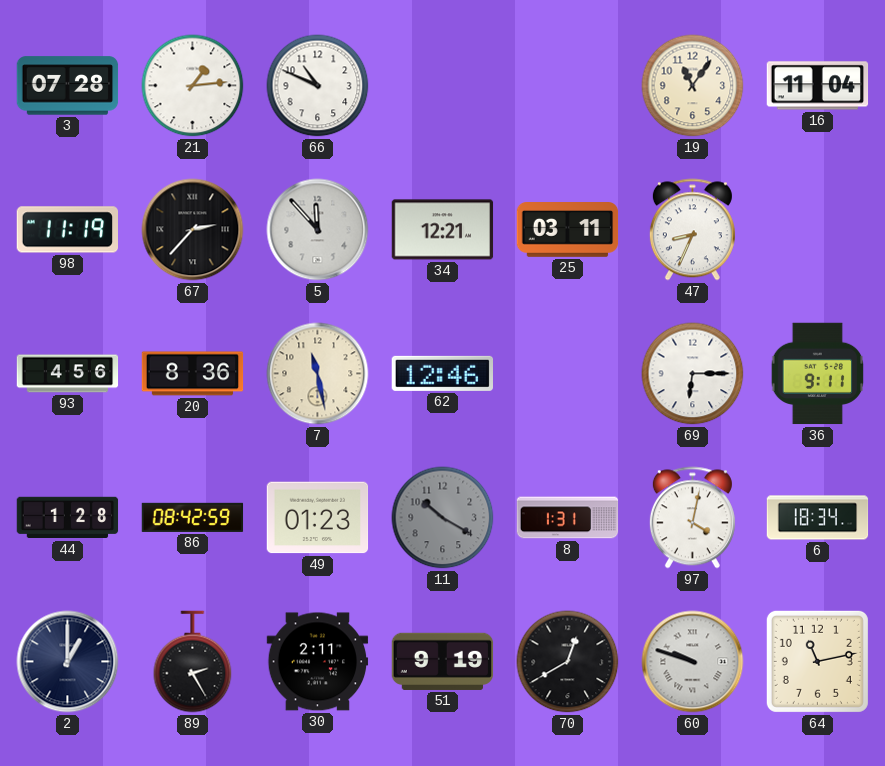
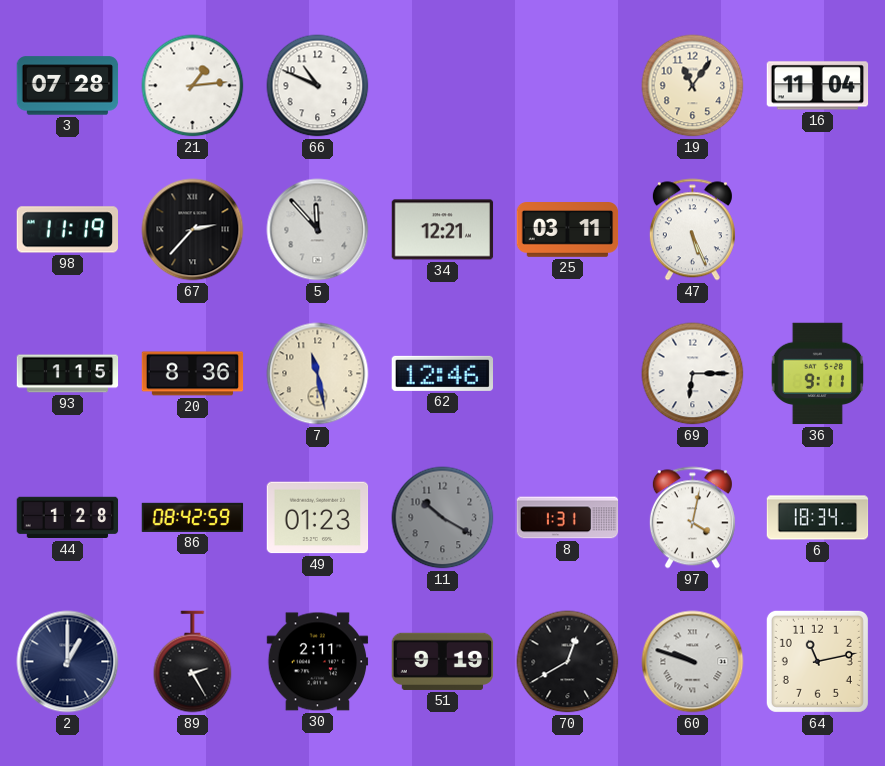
47: 8:34 -> 5:26 (692, 230)
93: 4:56 -> 1:15 (68, 374)
